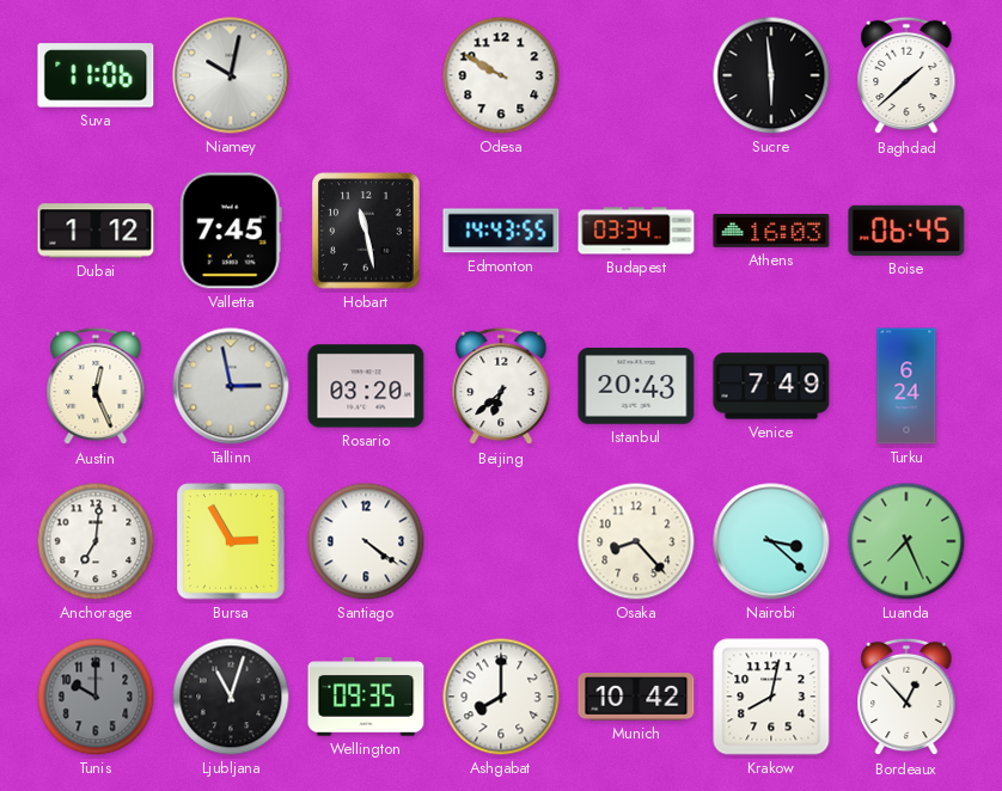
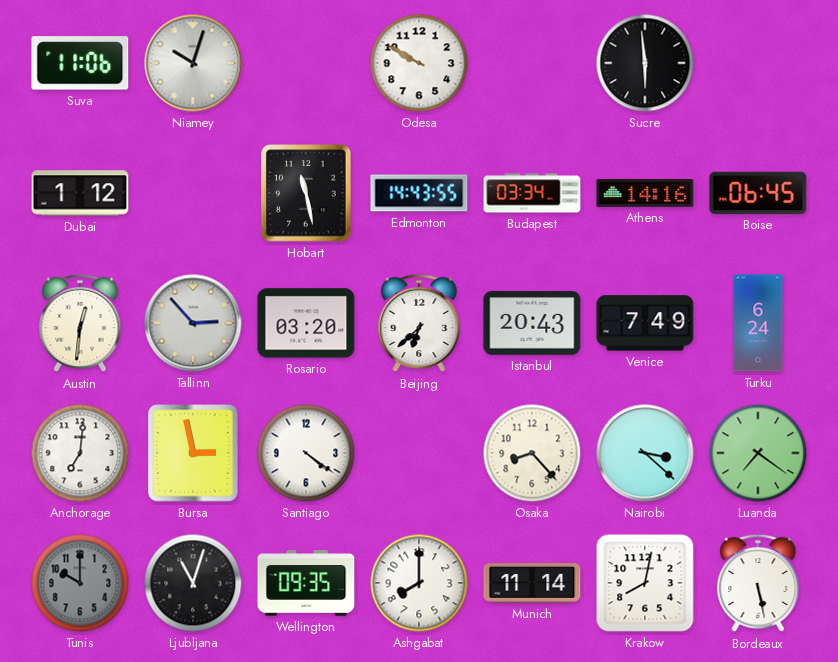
Niamey: 10:02 -> 10:03 (193, 63)
Baghdad: 1:38 -> none (906, 75)
Valletta: 7:45 -> none (231, 231)
Athens: 16:03 -> 14:16 (645, 194)
Austin: 12:26 -> 12:31 (80, 323)
Tallinn: 2:58 -> 2:53 (193, 323)
Bursa: 2:55 -> 2:58 (193, 453)
Luanda: 7:26 -> 7:21 (758, 453)
Munich: 10:42 -> 11:14 (532, 583)
Bordeaux: 12:53 -> 5:28 (758, 583)
